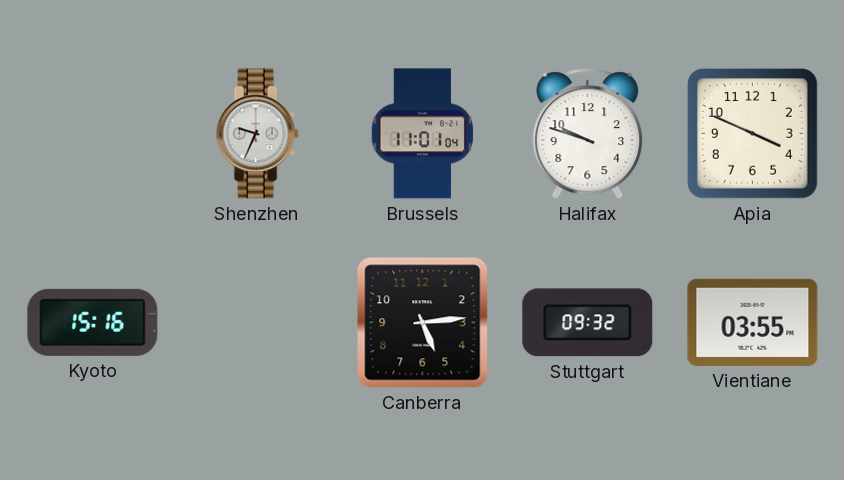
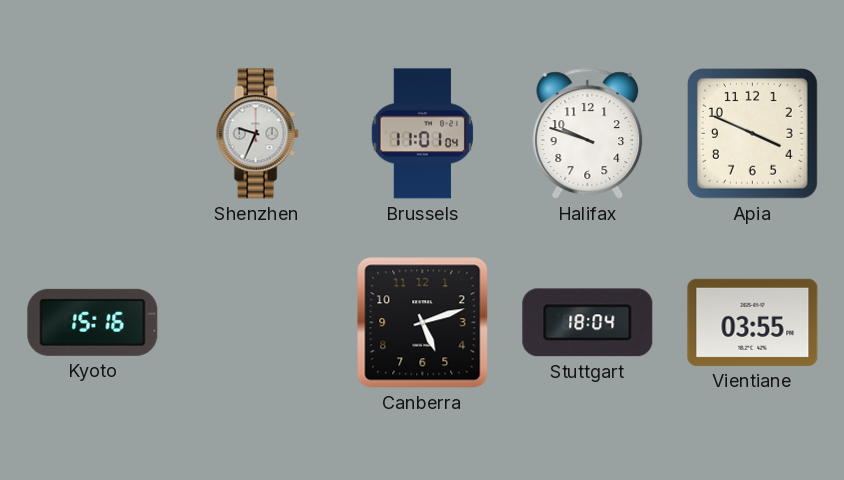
Canberra: 5:14 -> 5:12 (423, 323)
Stuttgart: 09:32 -> 18:04 (588, 323)
